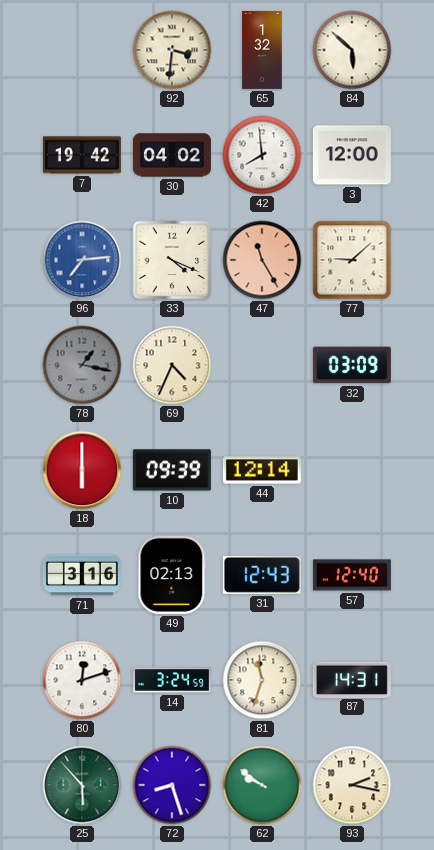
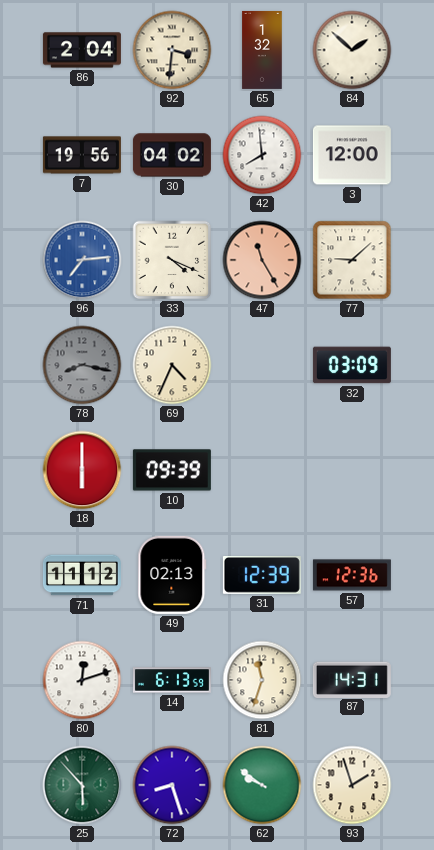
86: none -> 2:04 (82, 50)
84: 5:52 -> 1:52 (352, 50)
7: 19:42 -> 19:56 (82, 155)
78: 1:17 -> 8:17 (82, 365)
44: 12:14 -> none (262, 470)
71: 3:16 -> 11:12 (82, 575)
31: 12:43 -> 12:39 (262, 576)
57: 12:40 -> 12:36 (352, 575)
14: 3:24 -> 6:13 (172, 680)
93: 2:17 -> 1:57 (352, 785)
